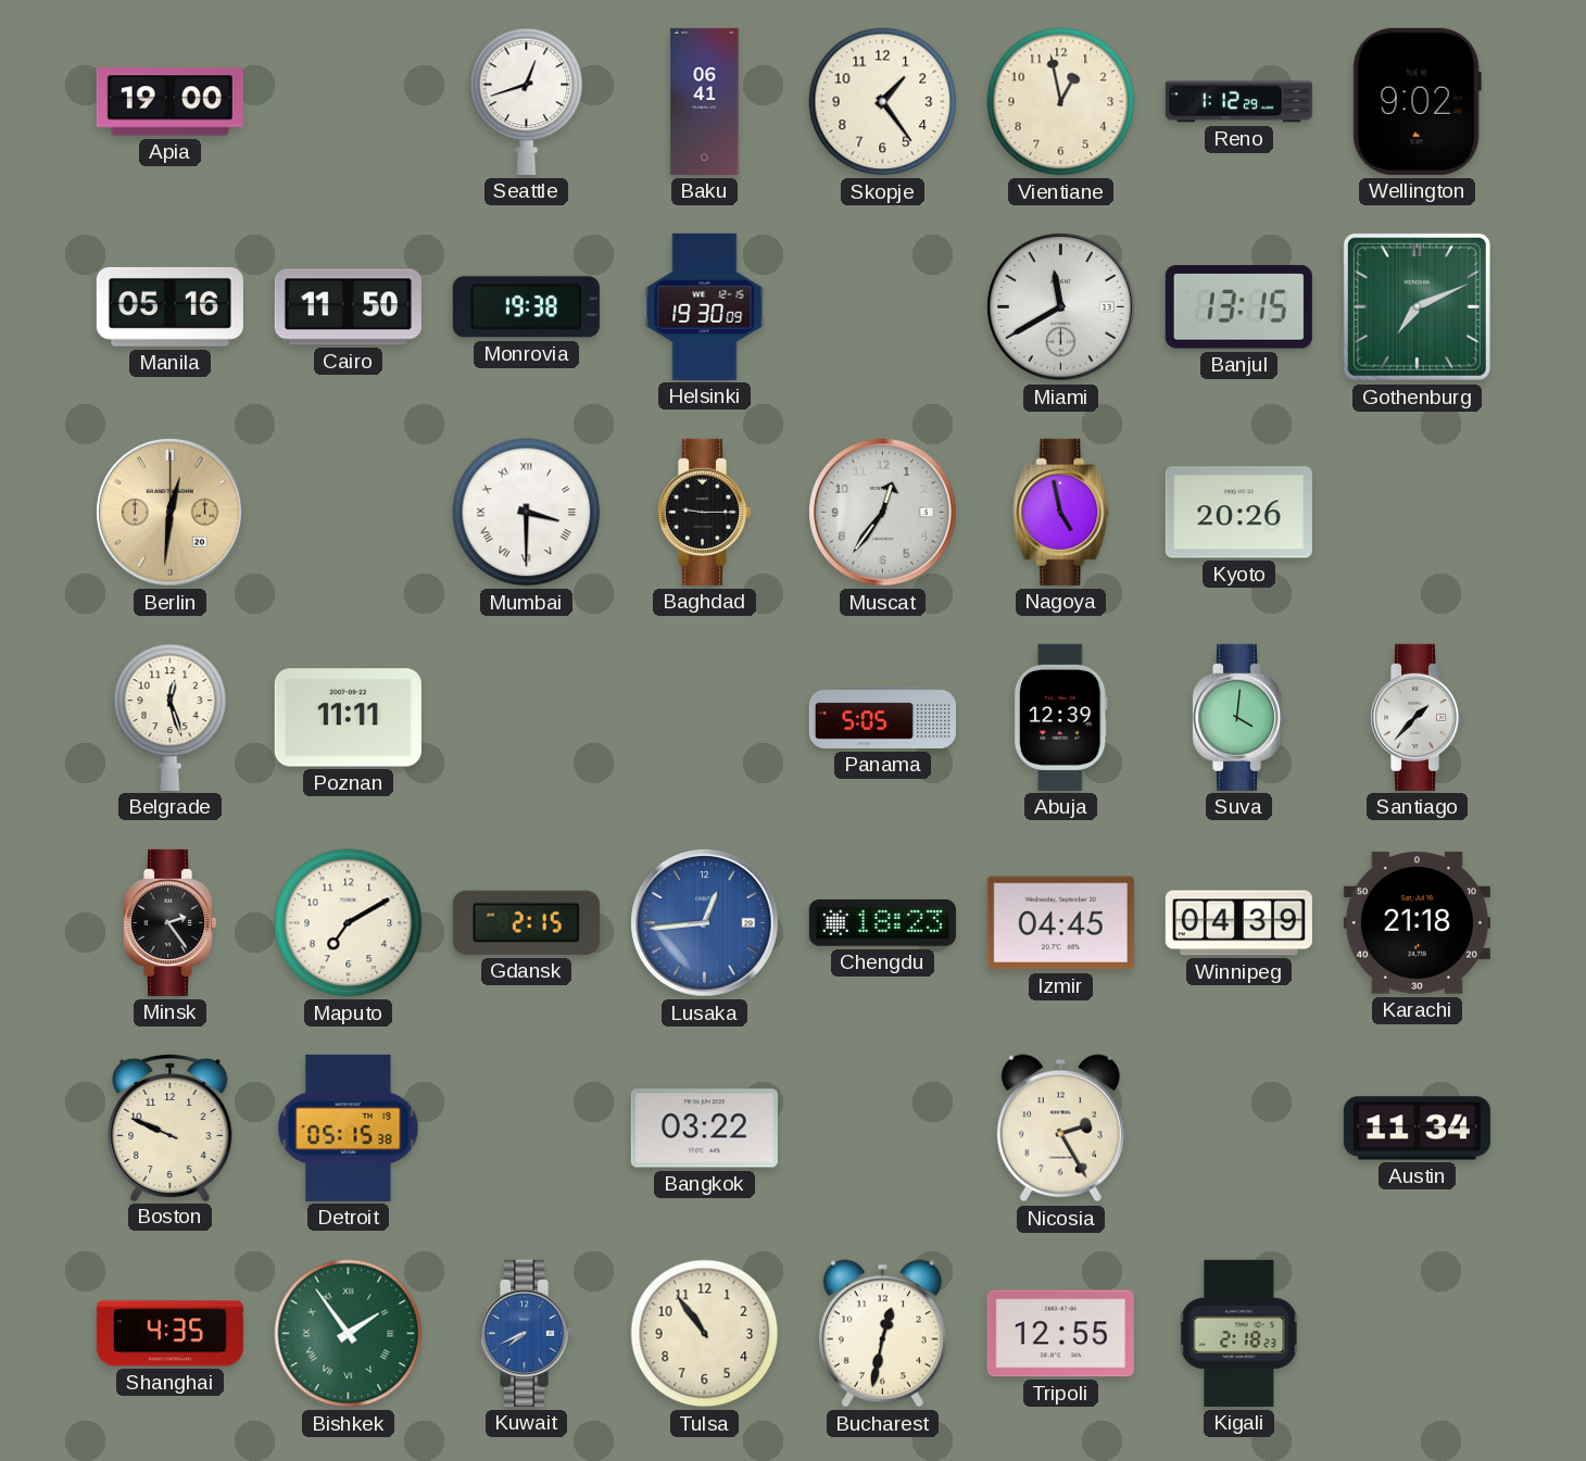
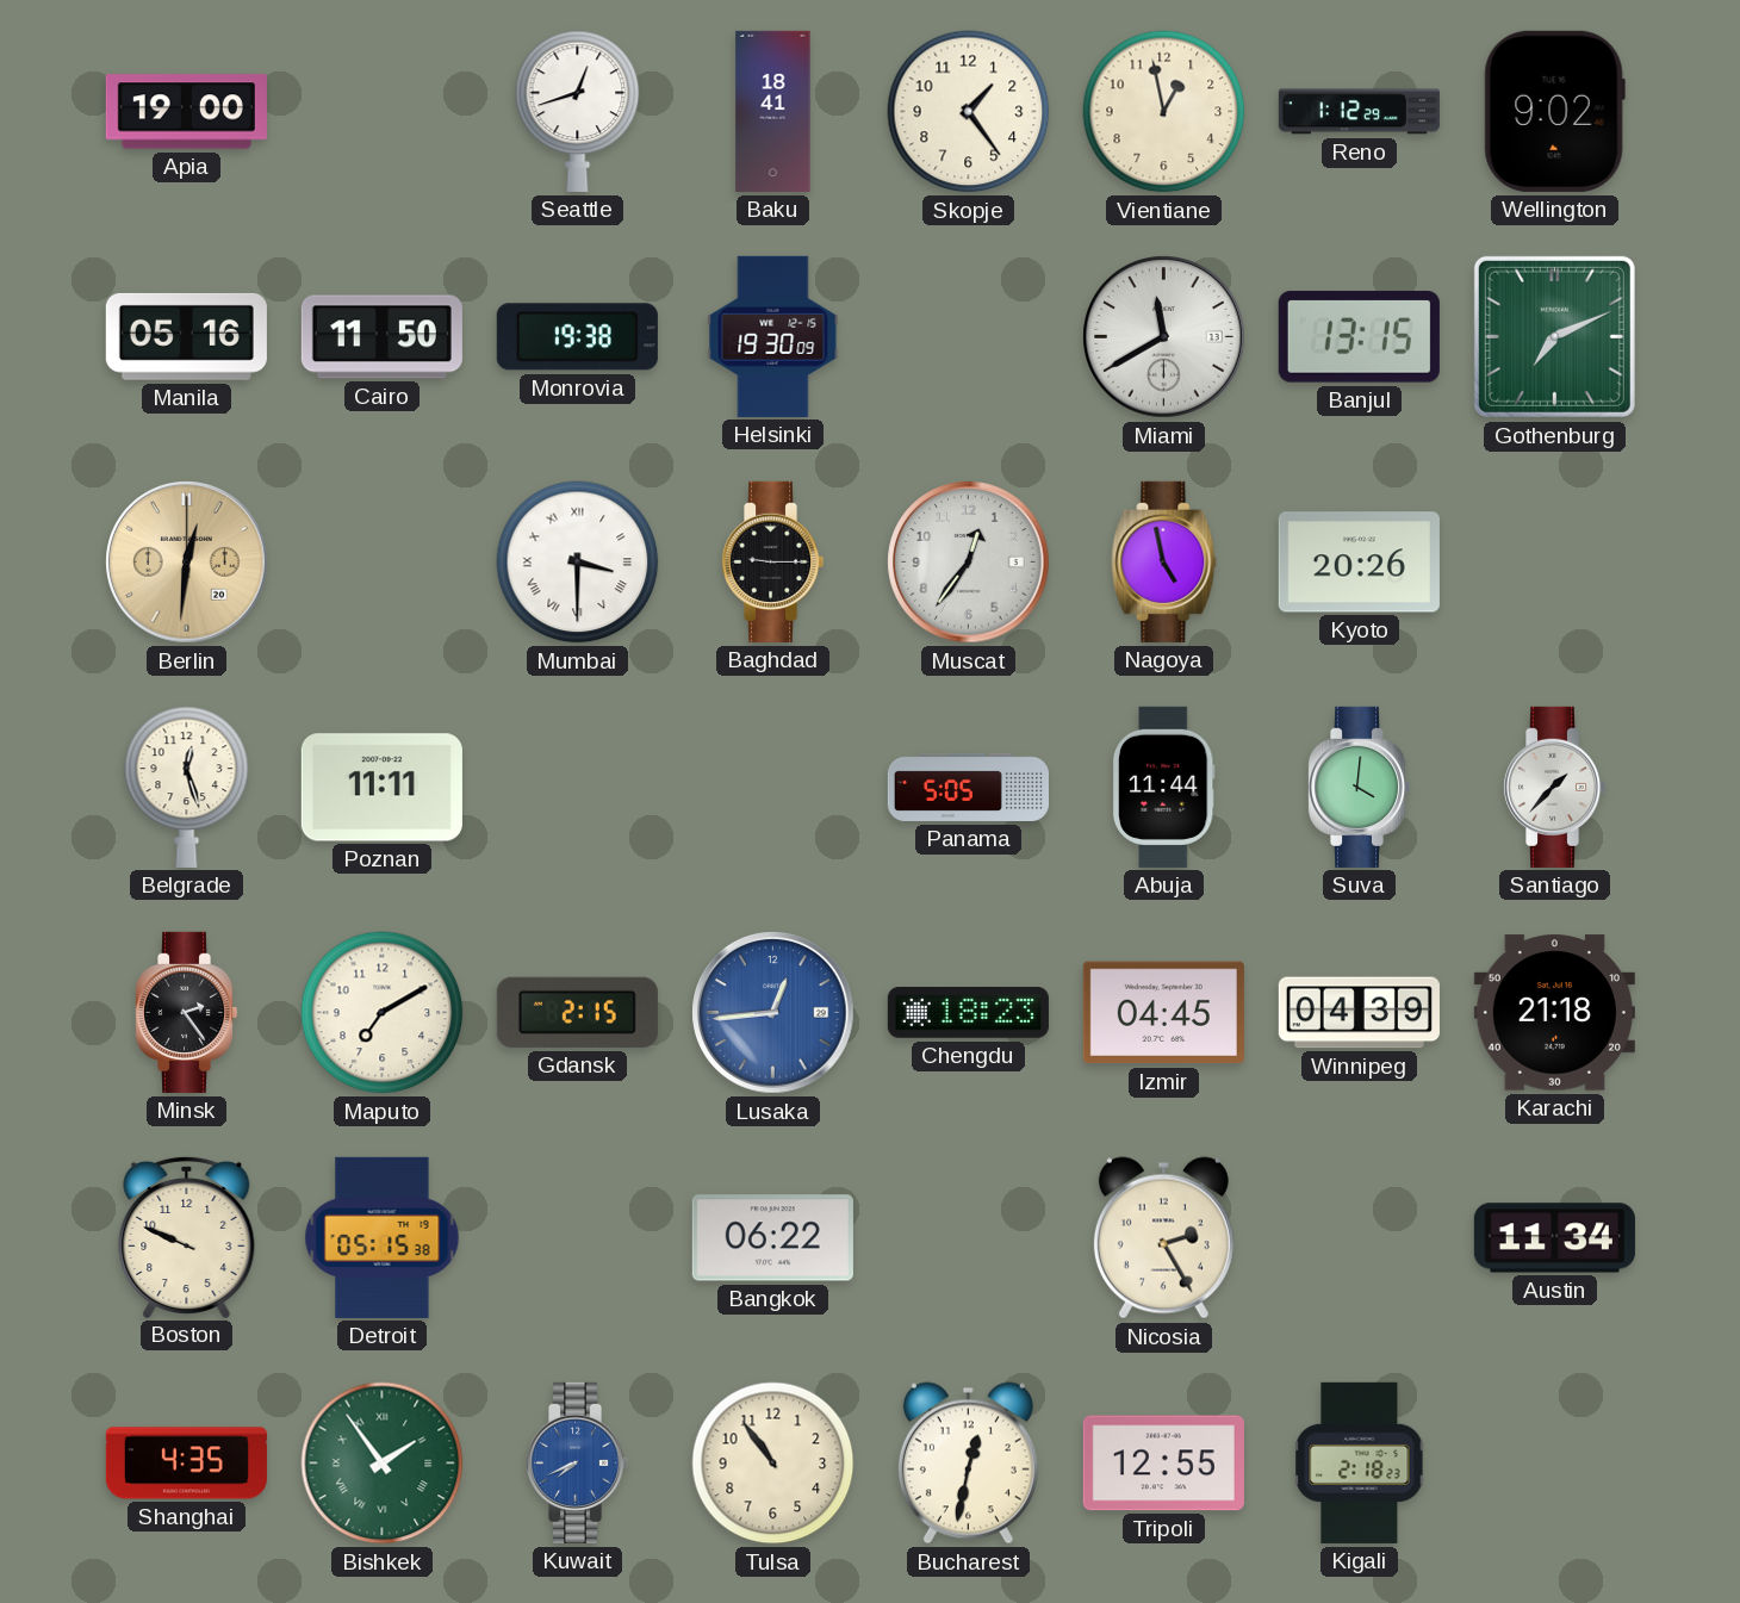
Baku: 06:41 -> 18:41 (773, 111)
Abuja: 12:39 -> 11:44 (1163, 787)
Bangkok: 03:22 -> 06:22 (772, 1238)
